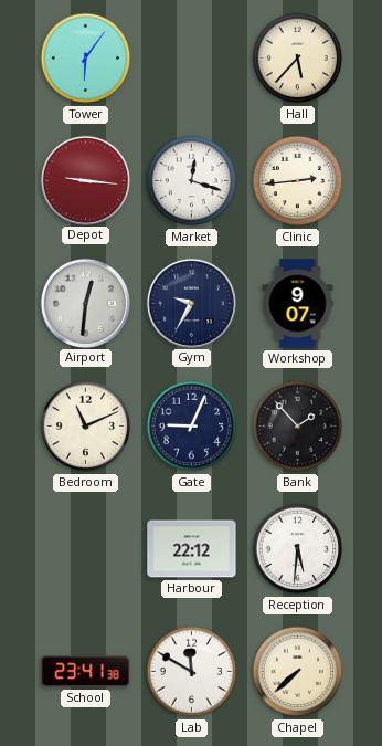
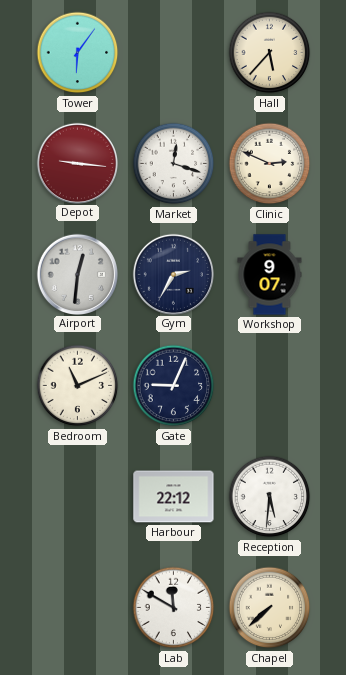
Clinic: 2:44 -> 2:49 (270, 164)
Gym: 9:35 -> 2:35 (173, 274)
Bank: 1:53 -> none (298, 427)
School: 23:41 -> none (86, 672)
